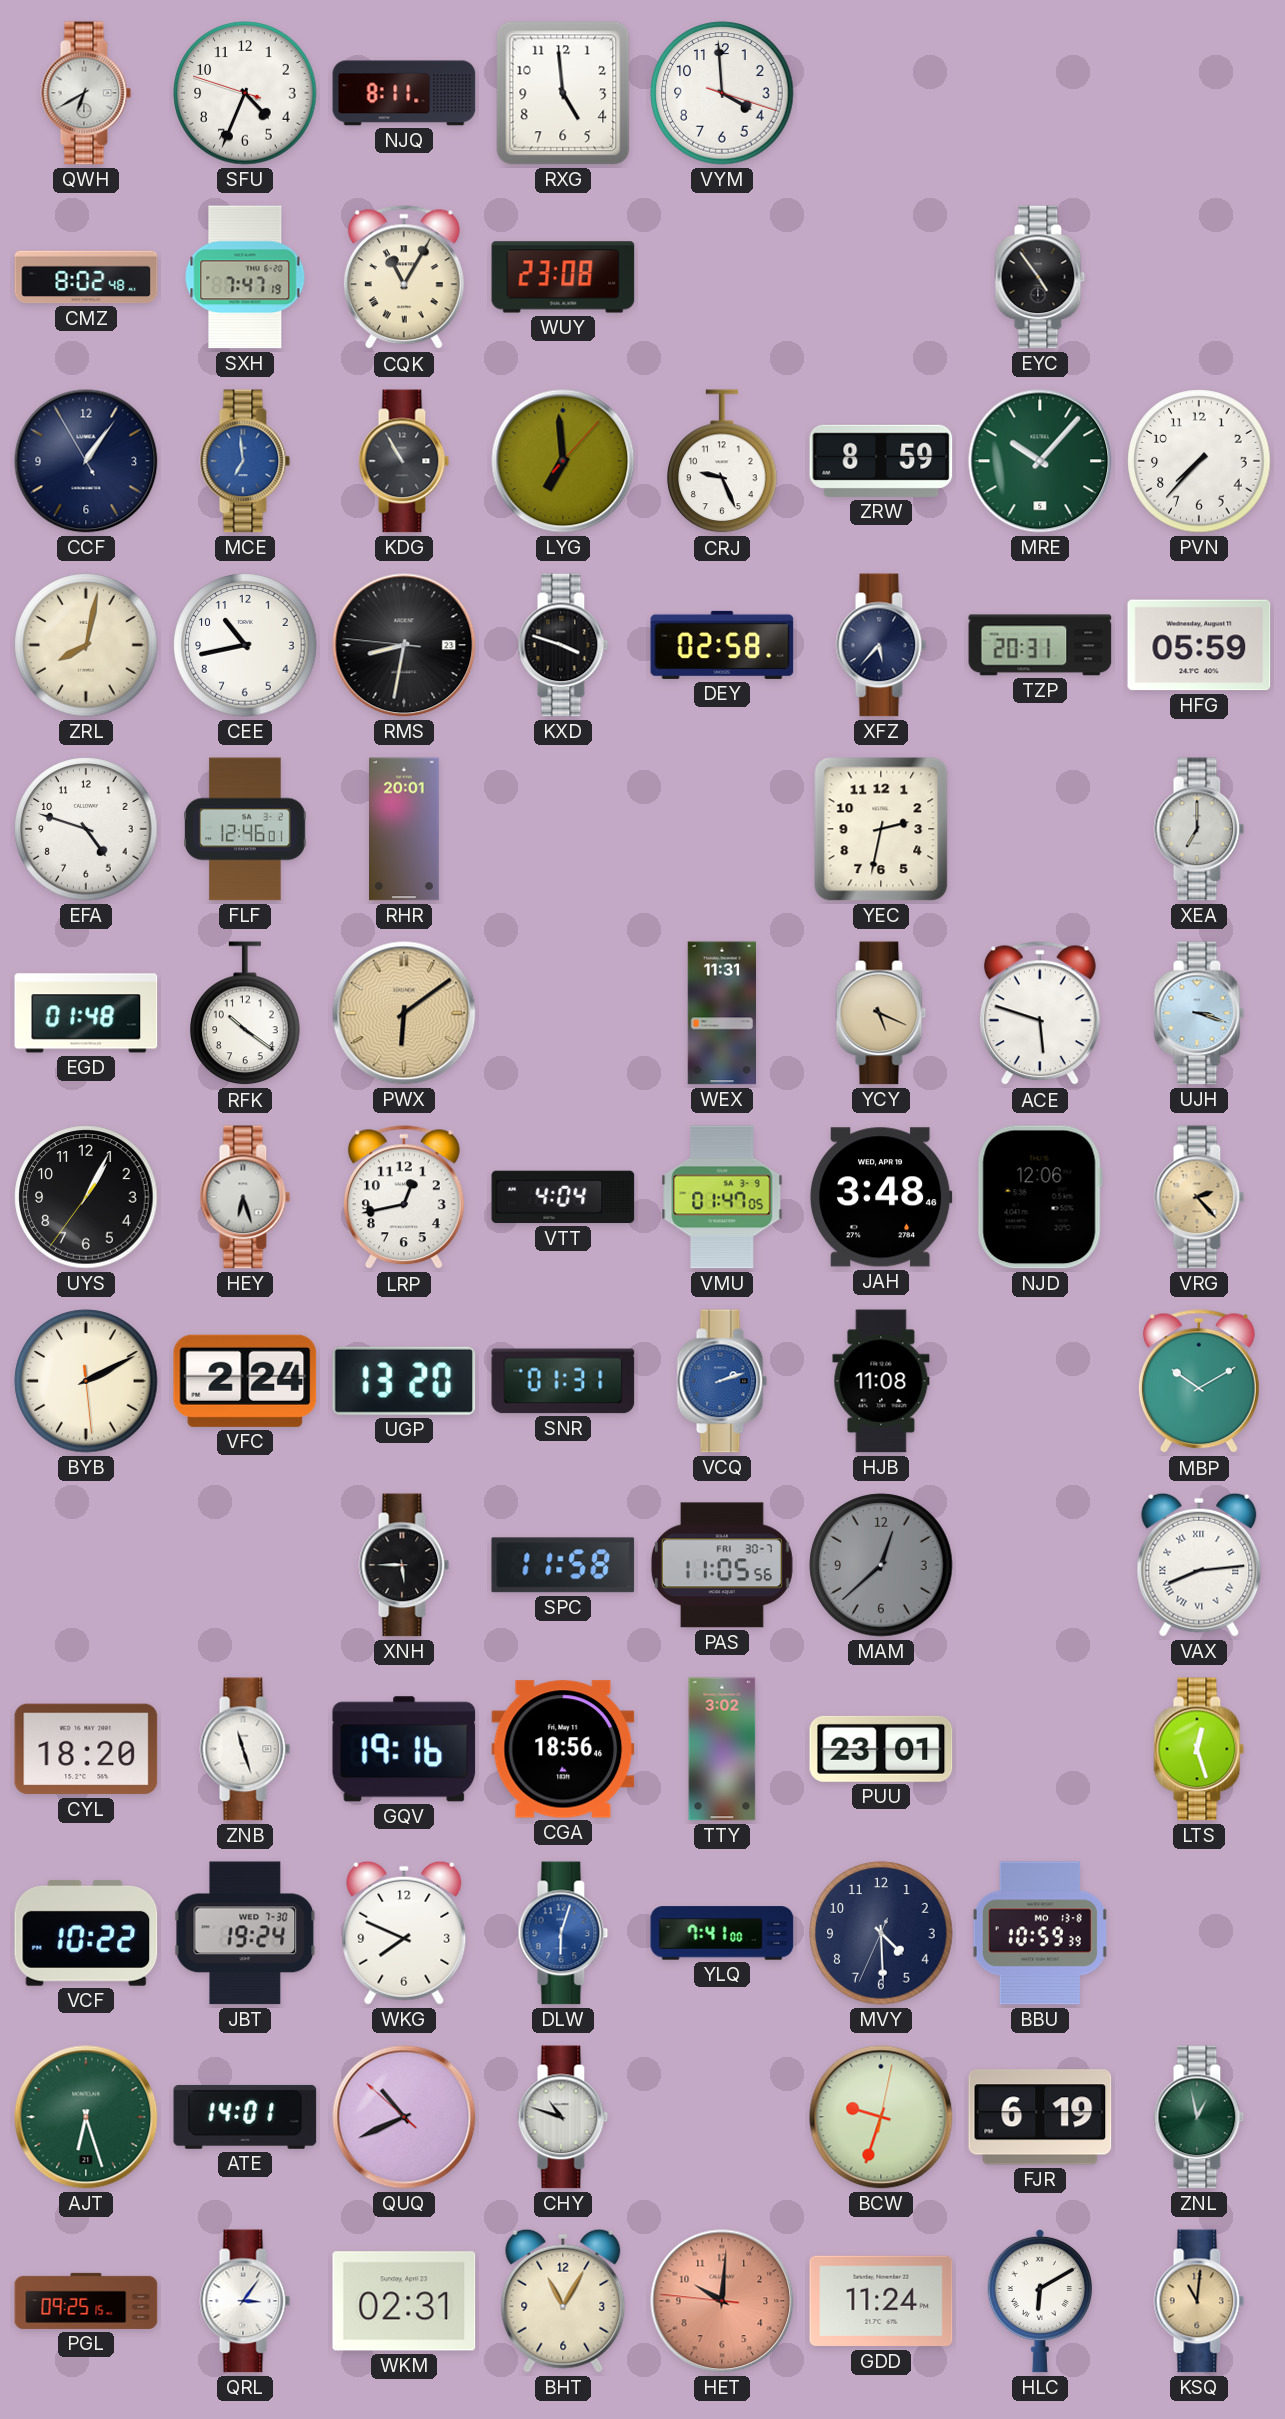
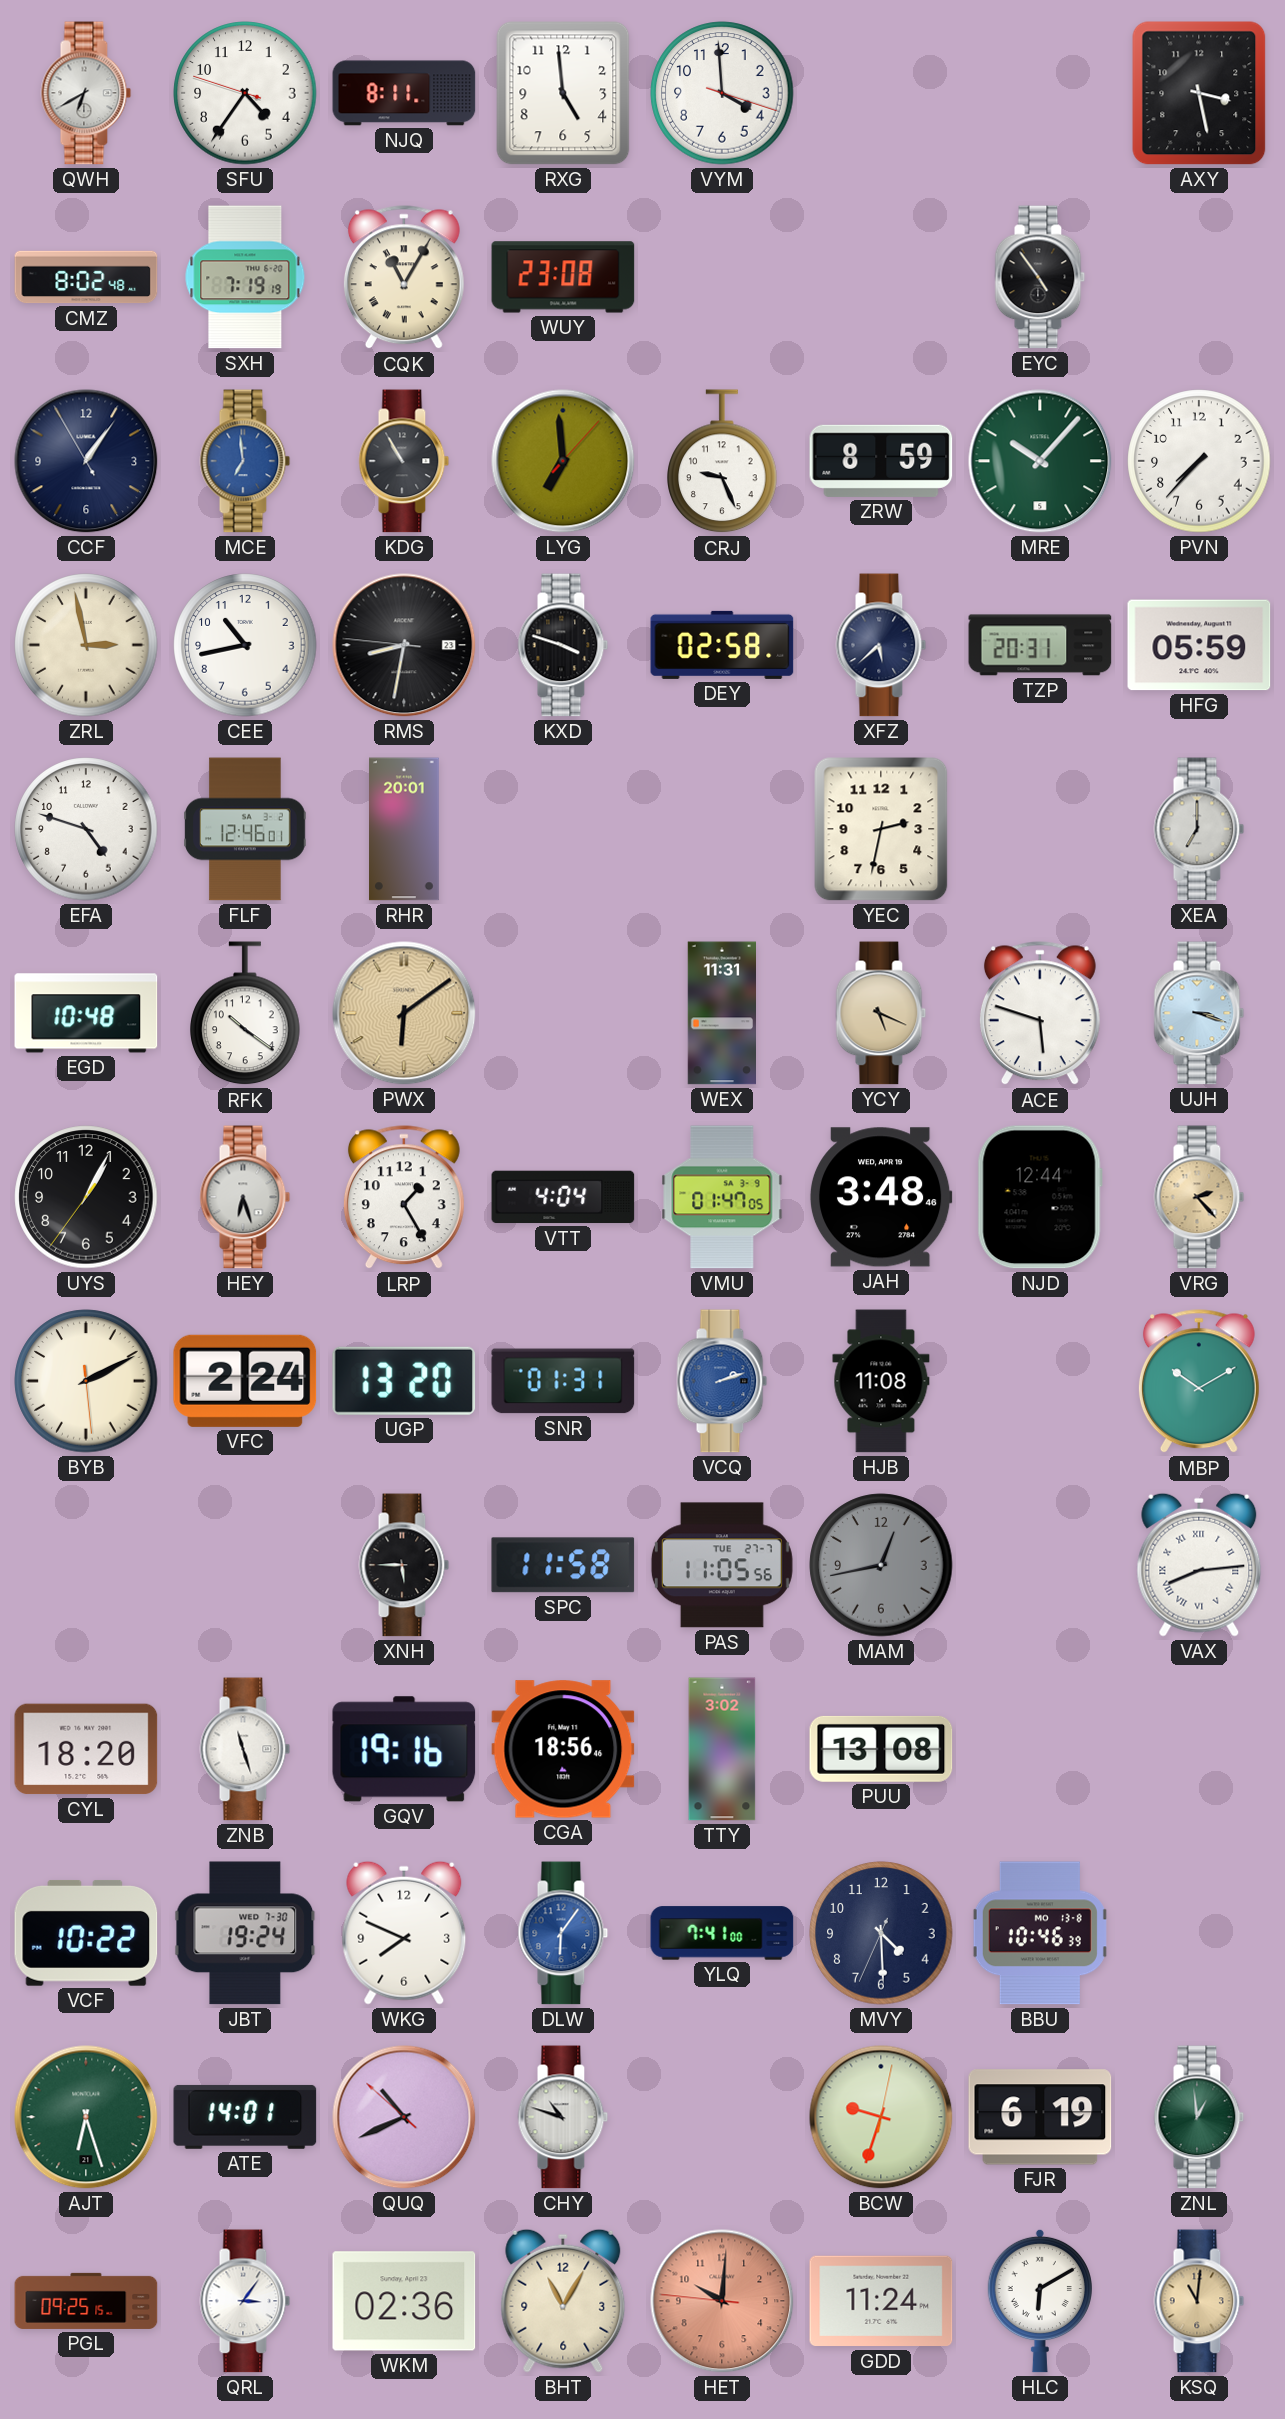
SFU: 4:33 -> 4:35 (245, 93)
AXY: none -> 3:28 (1199, 93)
SXH: 7:47 -> 7:19 (245, 277)
ZRL: 8:02 -> 2:58 (86, 645)
XFZ: 5:37 -> 5:38 (881, 645)
EGD: 01:48 -> 10:48 (86, 1013)
LRP: 12:43 -> 1:25 (404, 1198)
NJD: 12:06 -> 12:44 (1040, 1197)
PAS date: FRI 30-7 -> TUE 27-7 (722, 1565)
MAM: 12:38 -> 12:43 (881, 1565)
PUU: 23:01 -> 13:08 (881, 1749)
LTS: 12:27 -> none (1199, 1749)
DLW: 6:03 -> 6:06 (563, 1933)
BBU: 10:59 -> 10:46 (1040, 1933)
ZNL: 12:58 -> 12:59 (1199, 2117)
WKM: 02:31 -> 02:36 (404, 2301)
